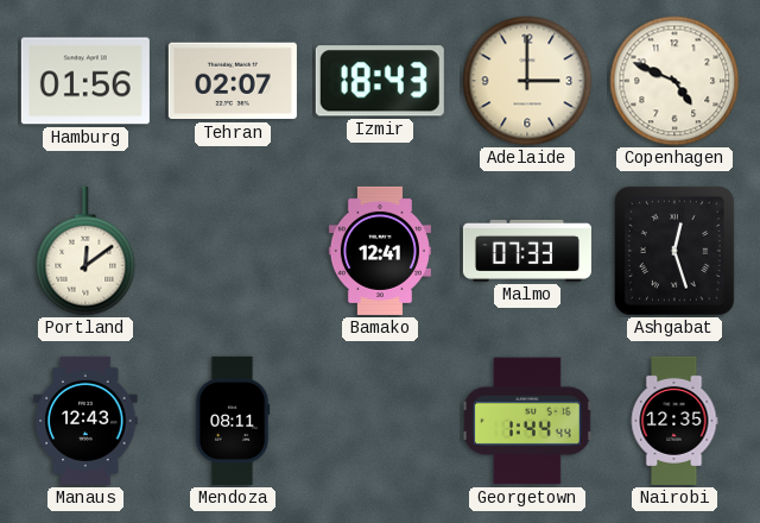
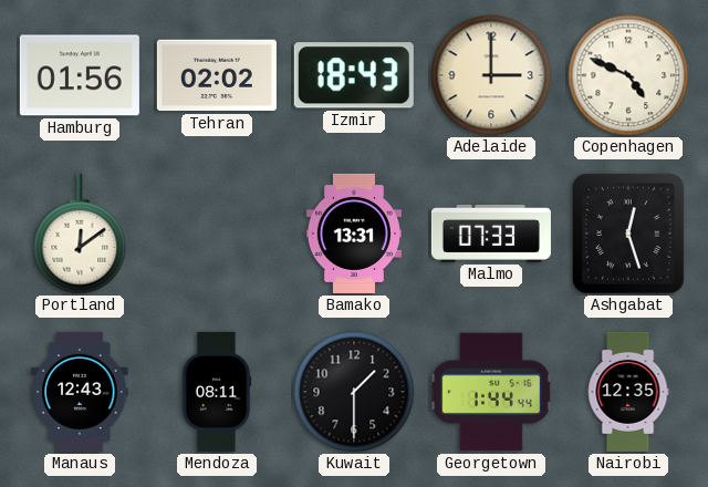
Tehran: 02:07 -> 02:02 (217, 75)
Bamako: 12:41 -> 13:31 (354, 234)
Kuwait: none -> 1:30 (354, 392)
